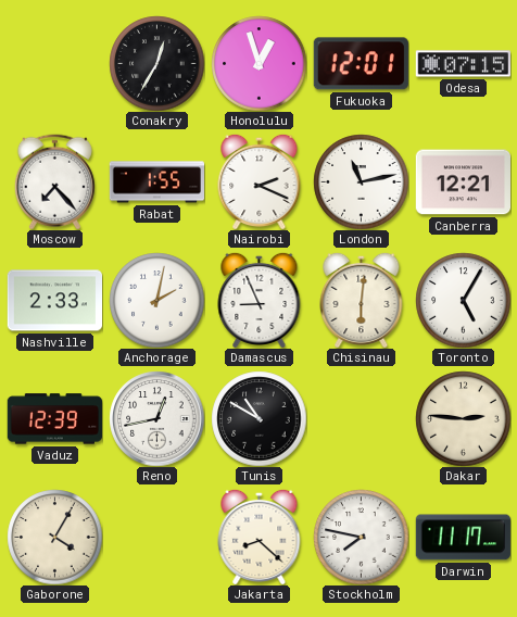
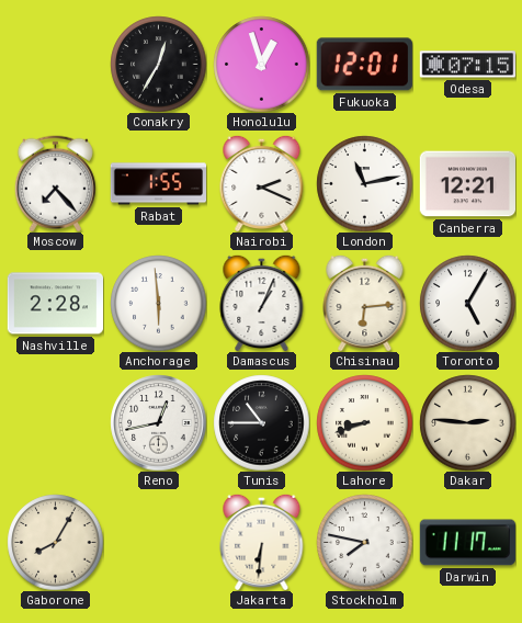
Nashville: 2:33 -> 2:28 (55, 304)
Anchorage: 2:02 -> 5:59 (158, 303)
Damascus: 8:56 -> 1:04 (262, 303)
Chisinau: 6:01 -> 6:14 (365, 303)
Vaduz: 12:39 -> none (54, 419)
Tunis: 10:50 -> 10:45 (261, 422)
Lahore: none -> 8:42 (364, 422)
Gaborone: 4:05 -> 8:05 (55, 542)
Jakarta: 8:22 -> 6:31 (262, 542)
